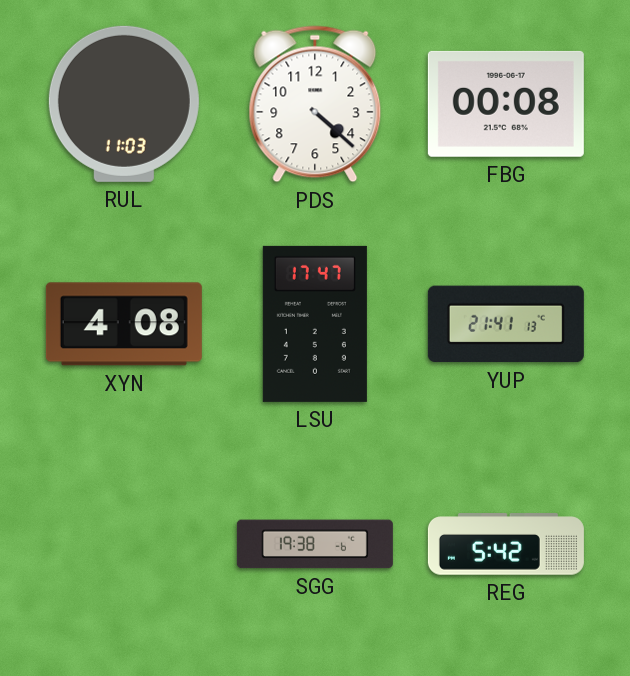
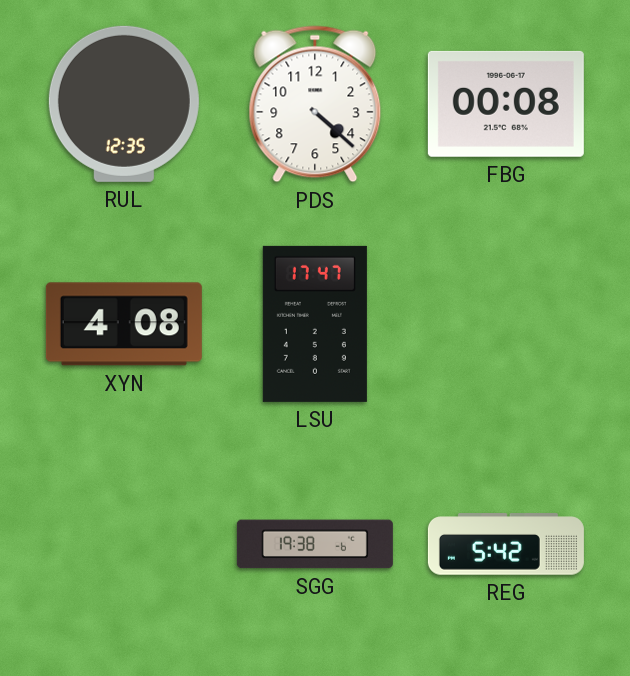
RUL: 11:03 -> 12:35 (124, 104)
YUP: 21:41 -> none (506, 324)
